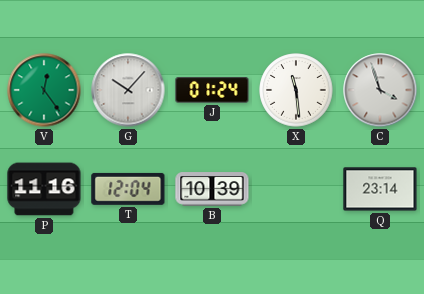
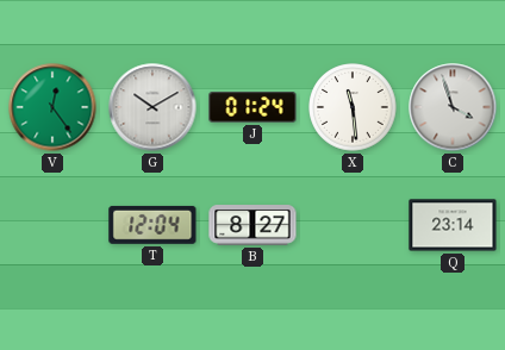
G: 10:07 -> 10:10 (152, 107)
P: 11:16 -> none (44, 189)
B: 10:39 -> 8:27 (253, 225)
